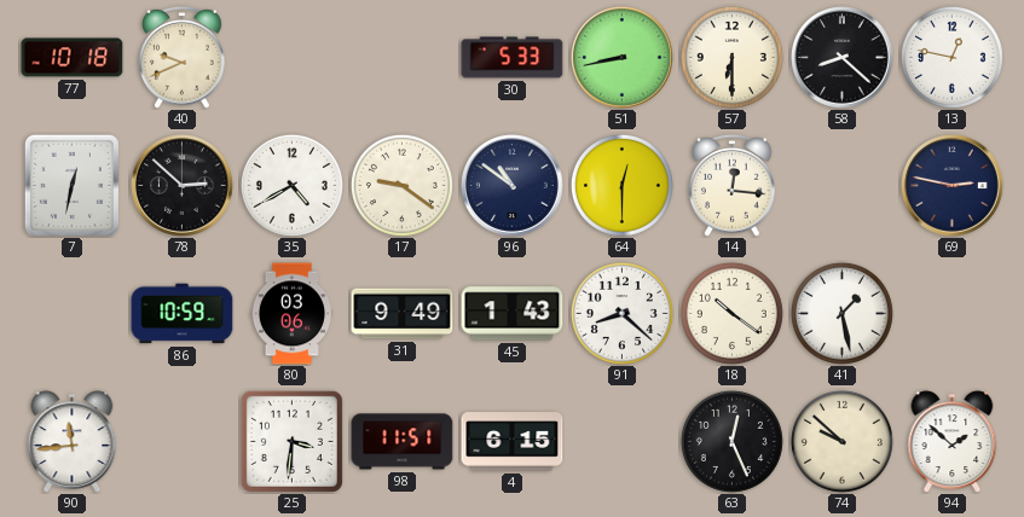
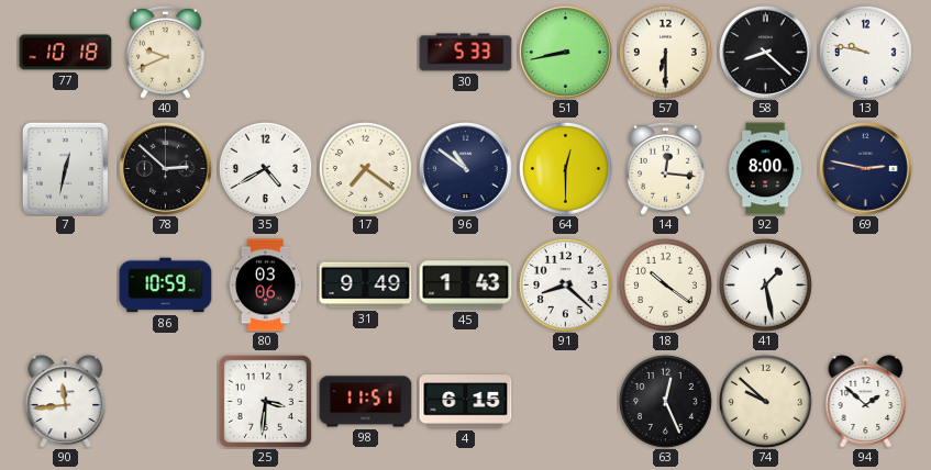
13: 12:47 -> 9:47 (865, 52)
17: 9:21 -> 7:21 (365, 168)
92: none -> 8:00 (765, 169)
